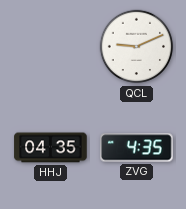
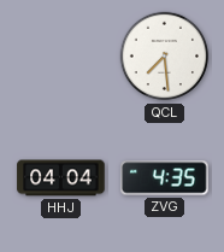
QCL: 9:11 -> 7:29 (165, 57)
HHJ: 04:35 -> 04:04 (61, 178)
